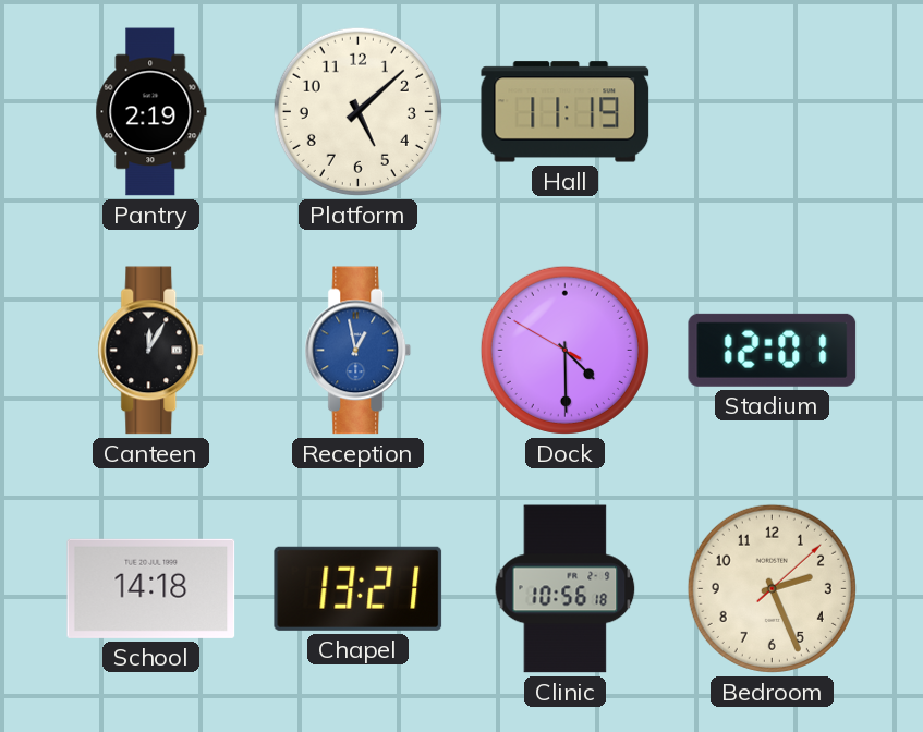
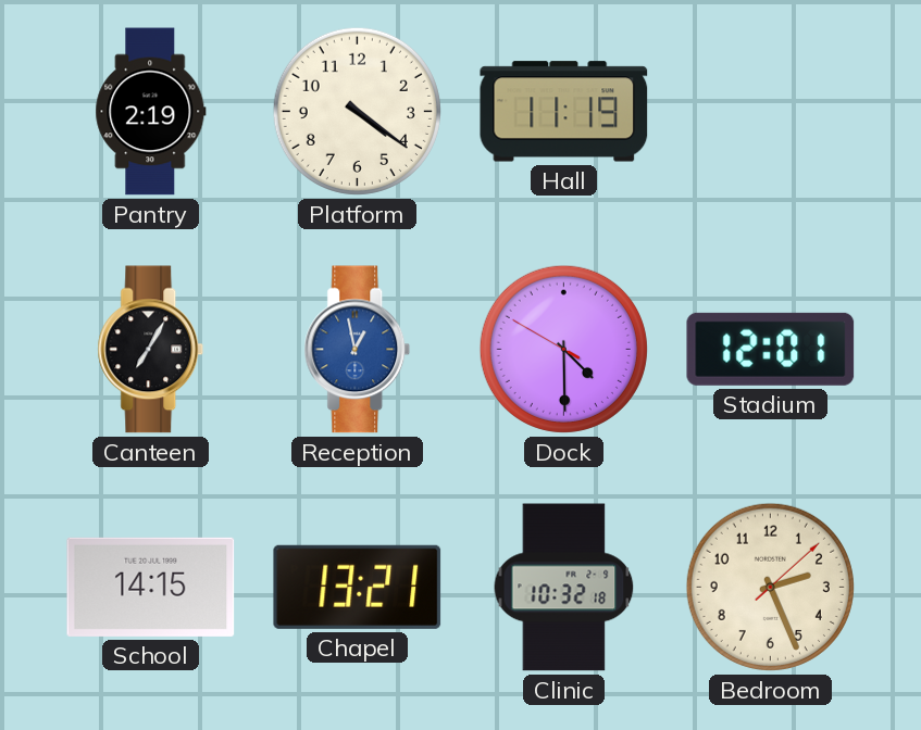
Platform: 5:08 -> 4:21 (357, 111)
Canteen: 12:05 -> 7:05 (151, 350)
School: 14:18 -> 14:15 (151, 587)
Clinic: 10:56 -> 10:32 (564, 588)
